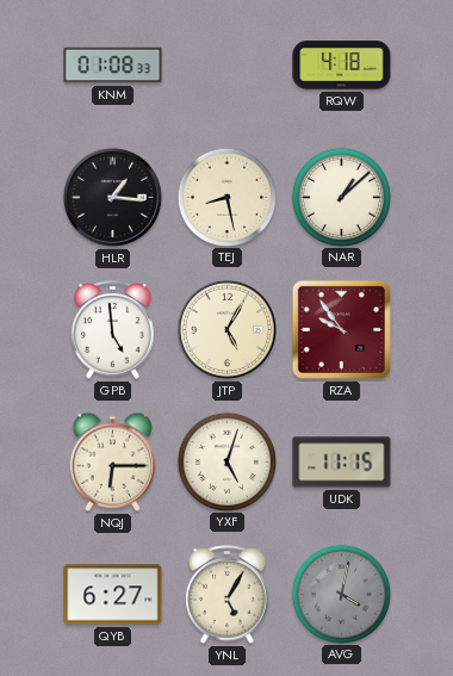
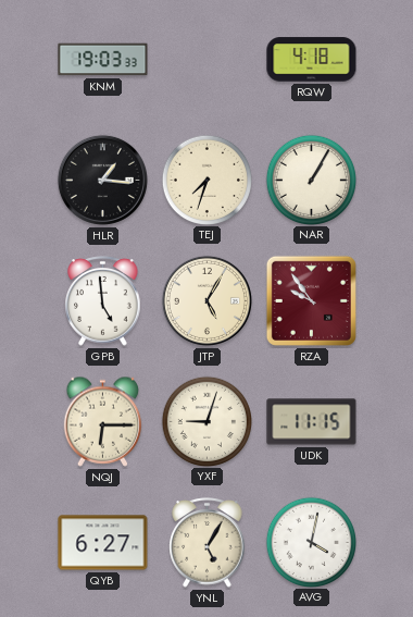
KNM: 01:08 -> 19:03 (103, 60)
TEJ: 8:28 -> 7:33 (206, 180)
NAR: 1:08 -> 1:05 (311, 180)
YXF: 5:03 -> 9:03 (206, 421)
AVG dial: grey -> white (311, 542)
